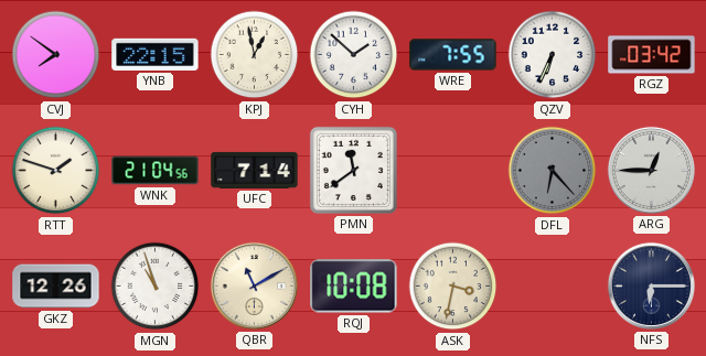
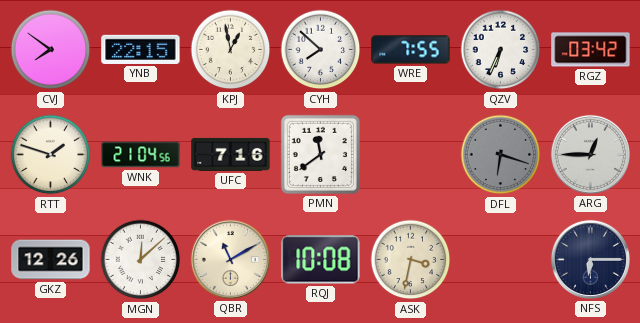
CYH: 1:52 -> 7:52 (321, 50)
UFC: 7:14 -> 7:16 (231, 154)
DFL: 6:23 -> 6:18 (501, 155)
MGN: 10:57 -> 12:08 (141, 260)
